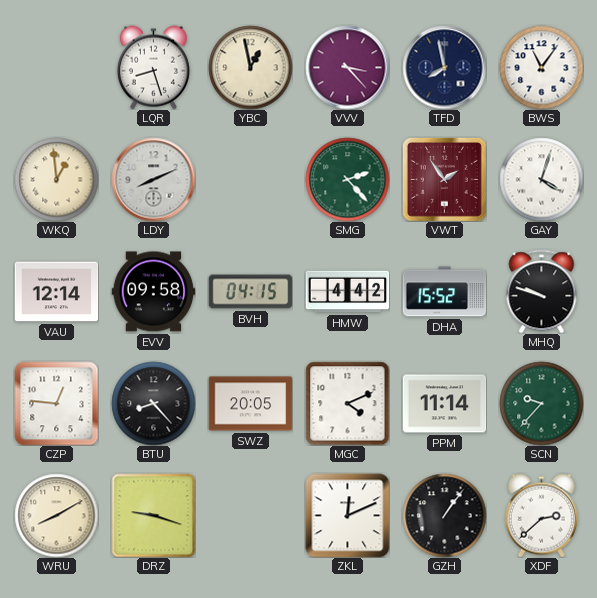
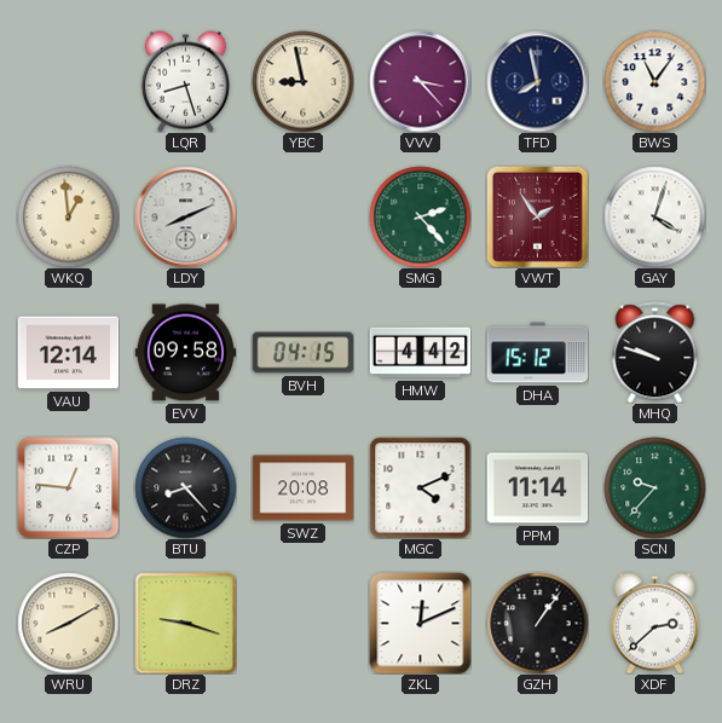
YBC: 12:58 -> 8:58 (302, 81)
DHA: 15:52 -> 15:12 (537, 353)
SWZ: 20:05 -> 20:08 (302, 488)
